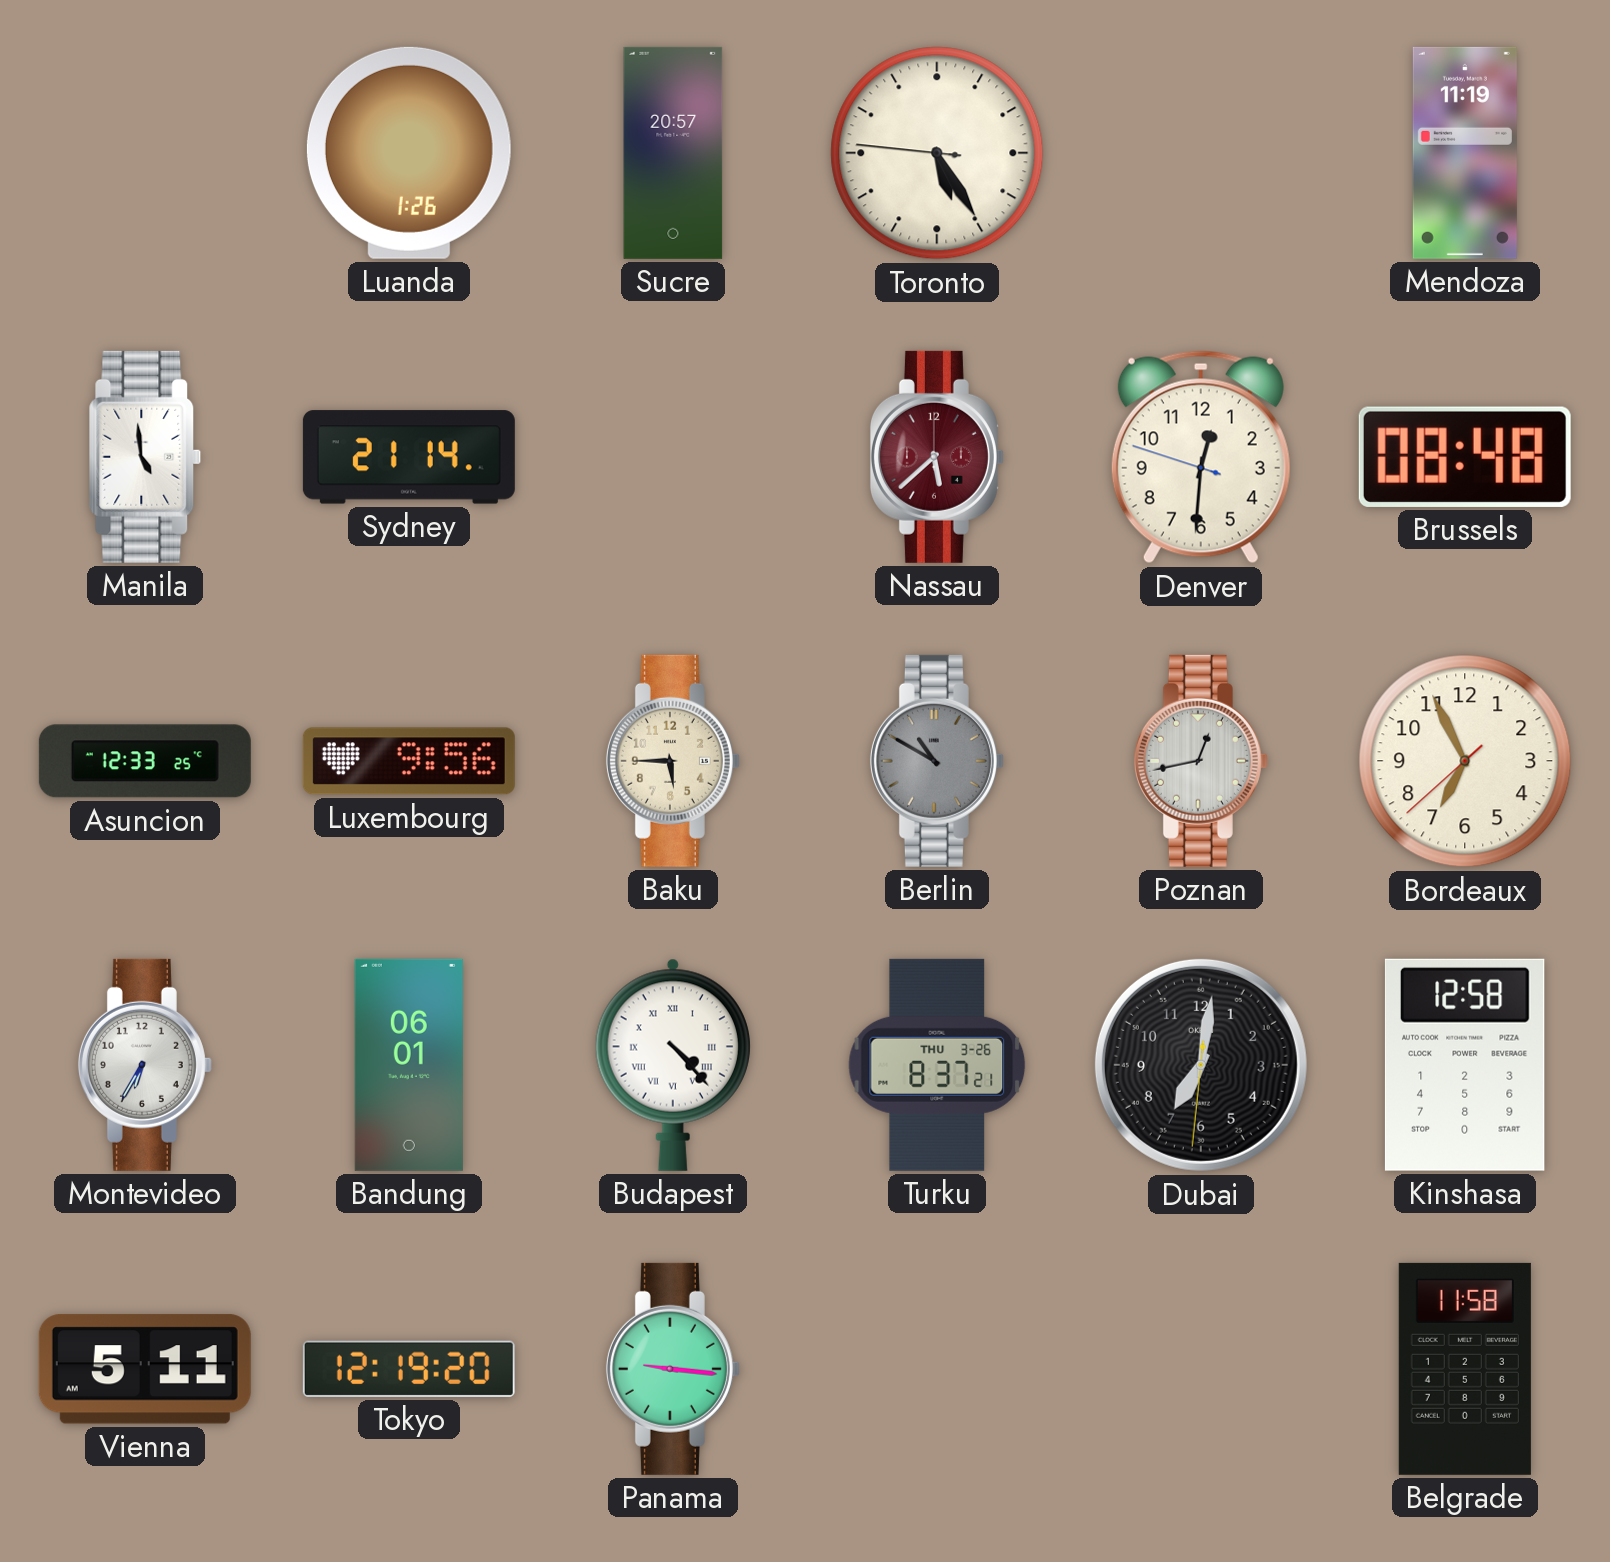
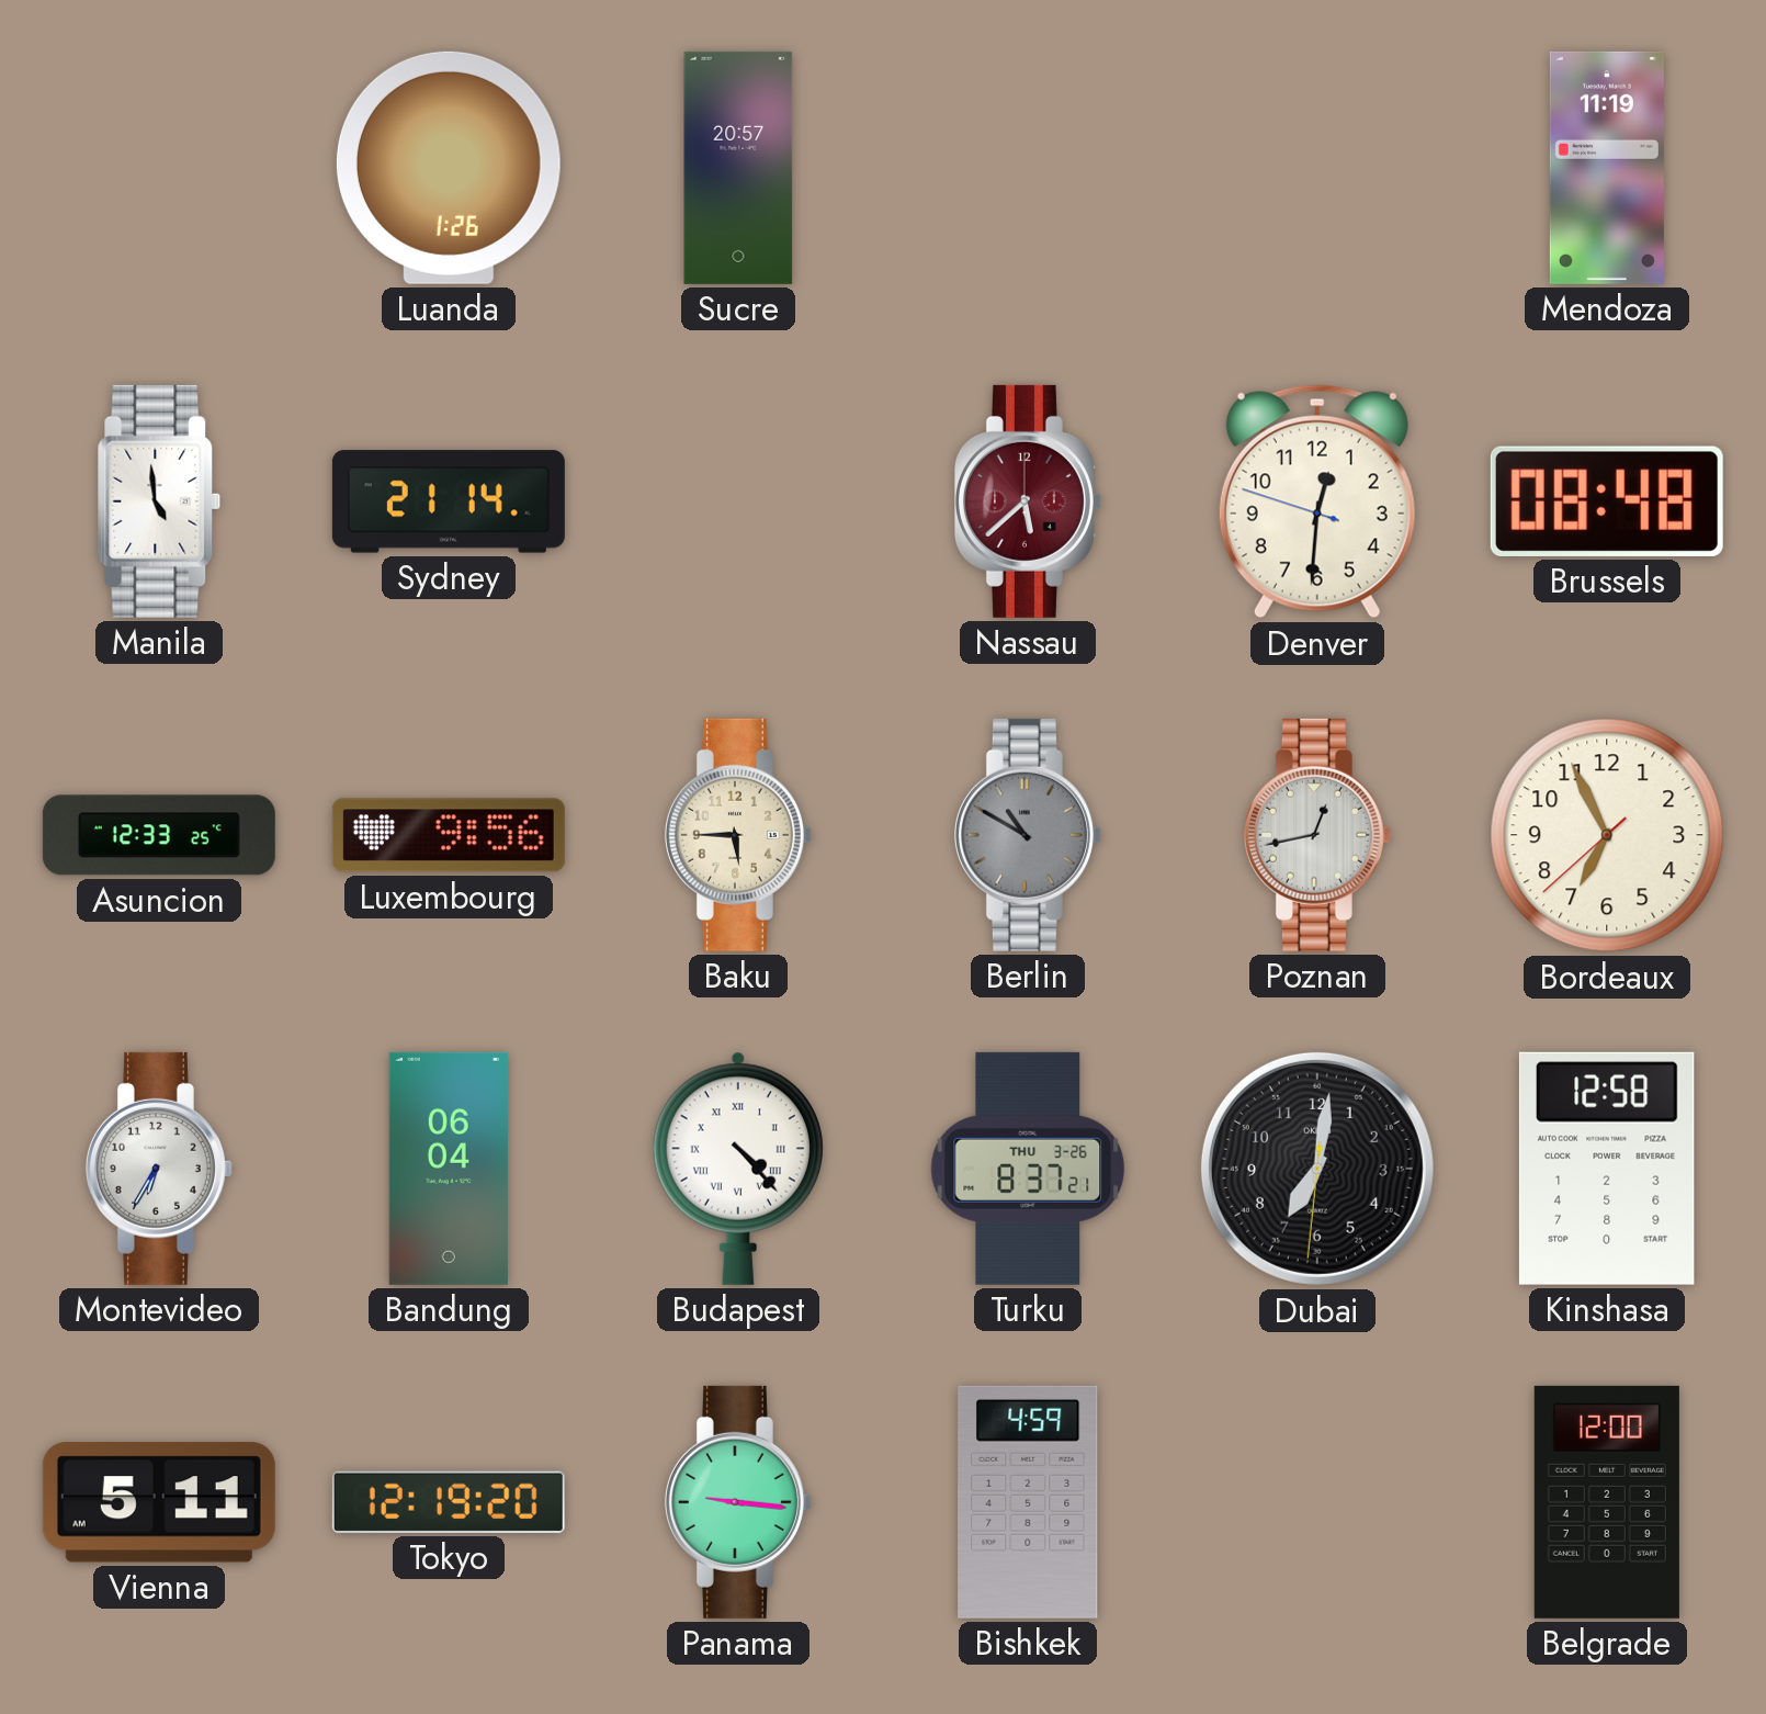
Toronto: 5:24 -> none (937, 153)
Bandung: 06:01 -> 06:04 (449, 1169)
Bishkek: none -> 4:59 (1028, 1502)
Belgrade: 11:58 -> 12:00 (1607, 1502)
